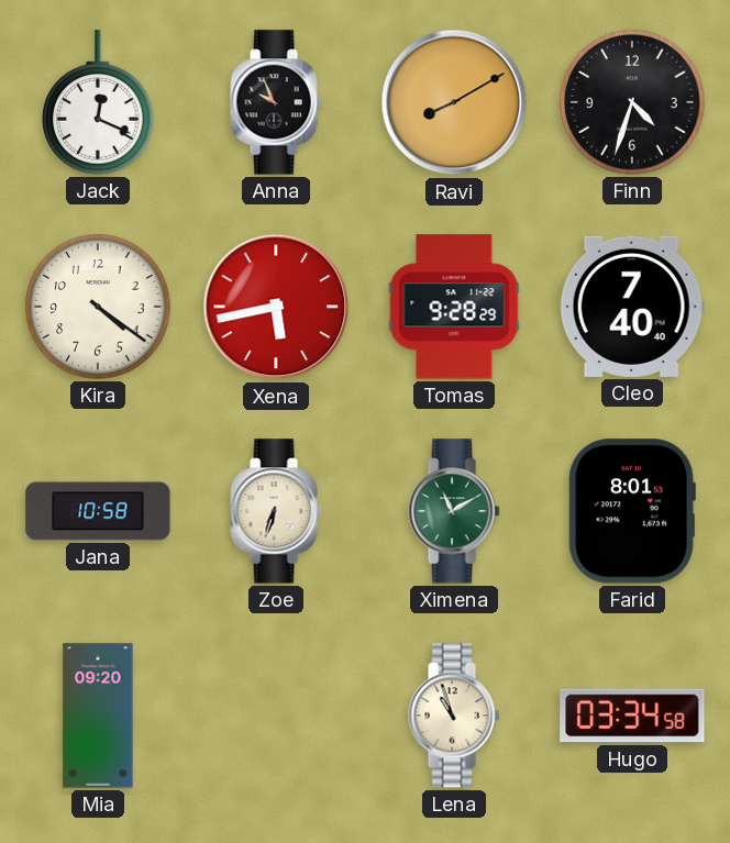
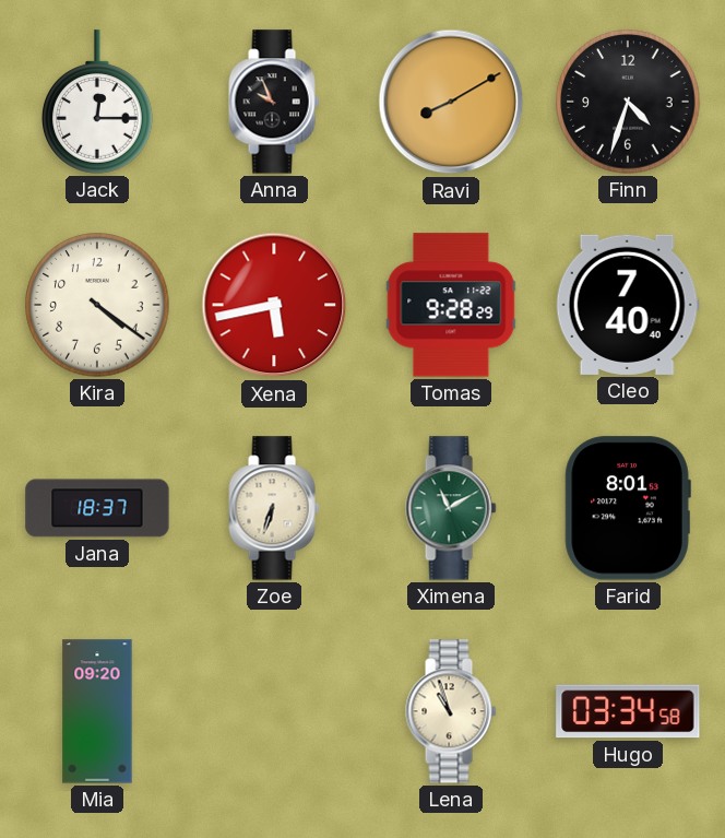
Jack: 12:19 -> 12:15 (97, 102)
Jana: 10:58 -> 18:37 (97, 508)
